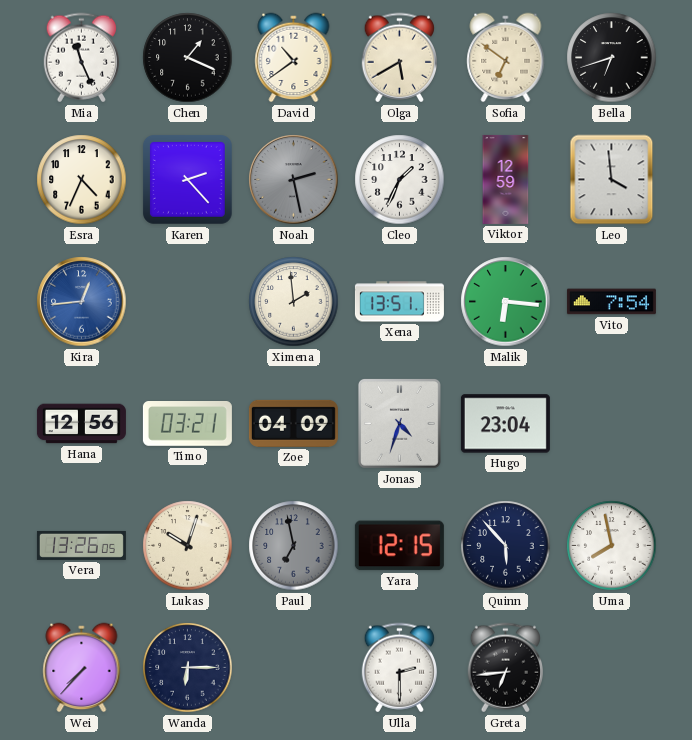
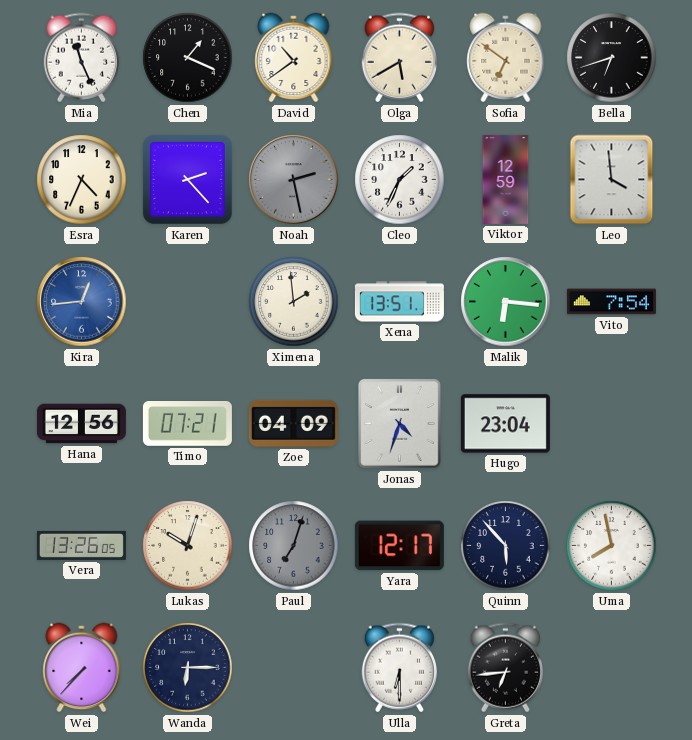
Timo: 03:21 -> 07:21 (187, 424)
Paul: 6:58 -> 7:03 (294, 546)
Yara: 12:15 -> 12:17 (399, 546)
Ulla: 2:30 -> 6:30 (399, 668)
